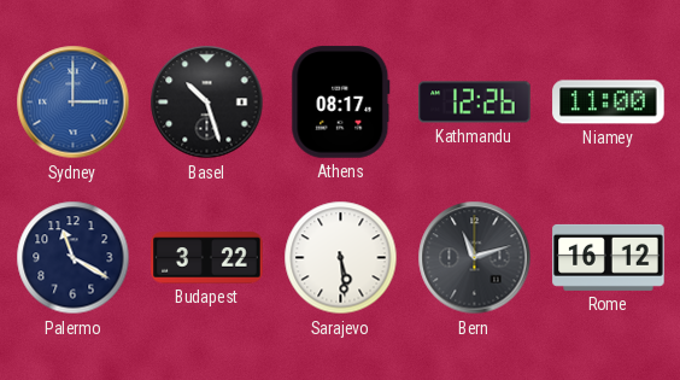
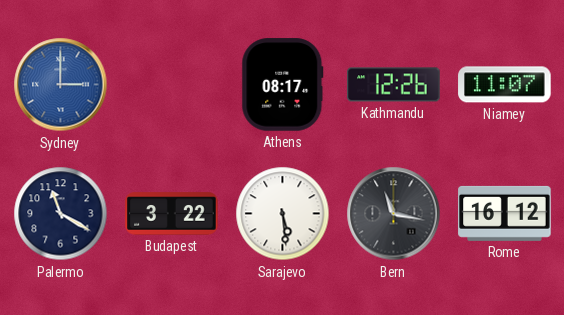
Basel: 10:27 -> none (207, 103)
Niamey: 11:00 -> 11:07 (505, 85)
Bern: 11:12 -> 11:17 (394, 214)
